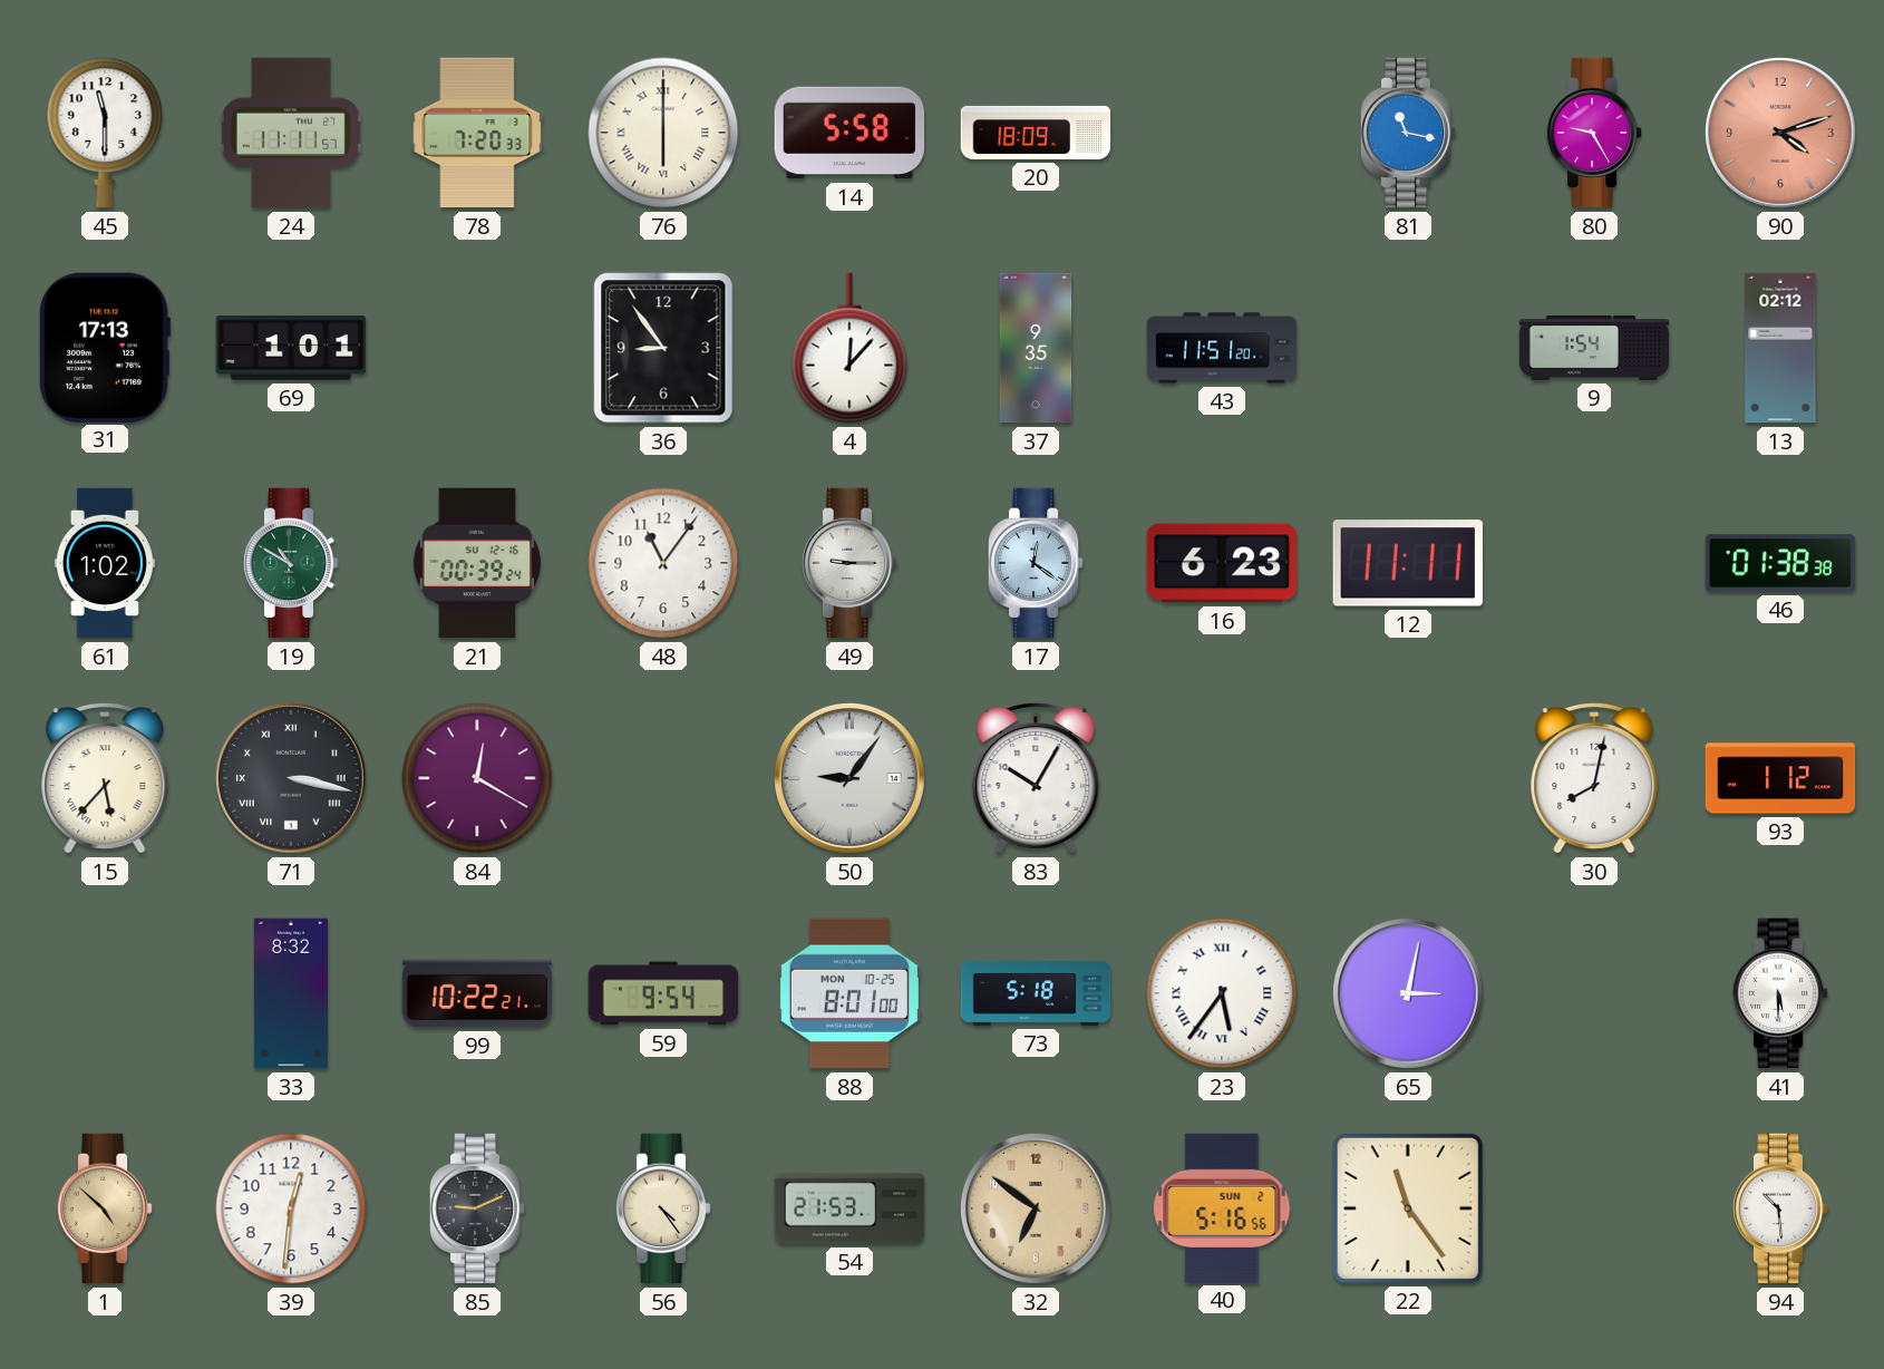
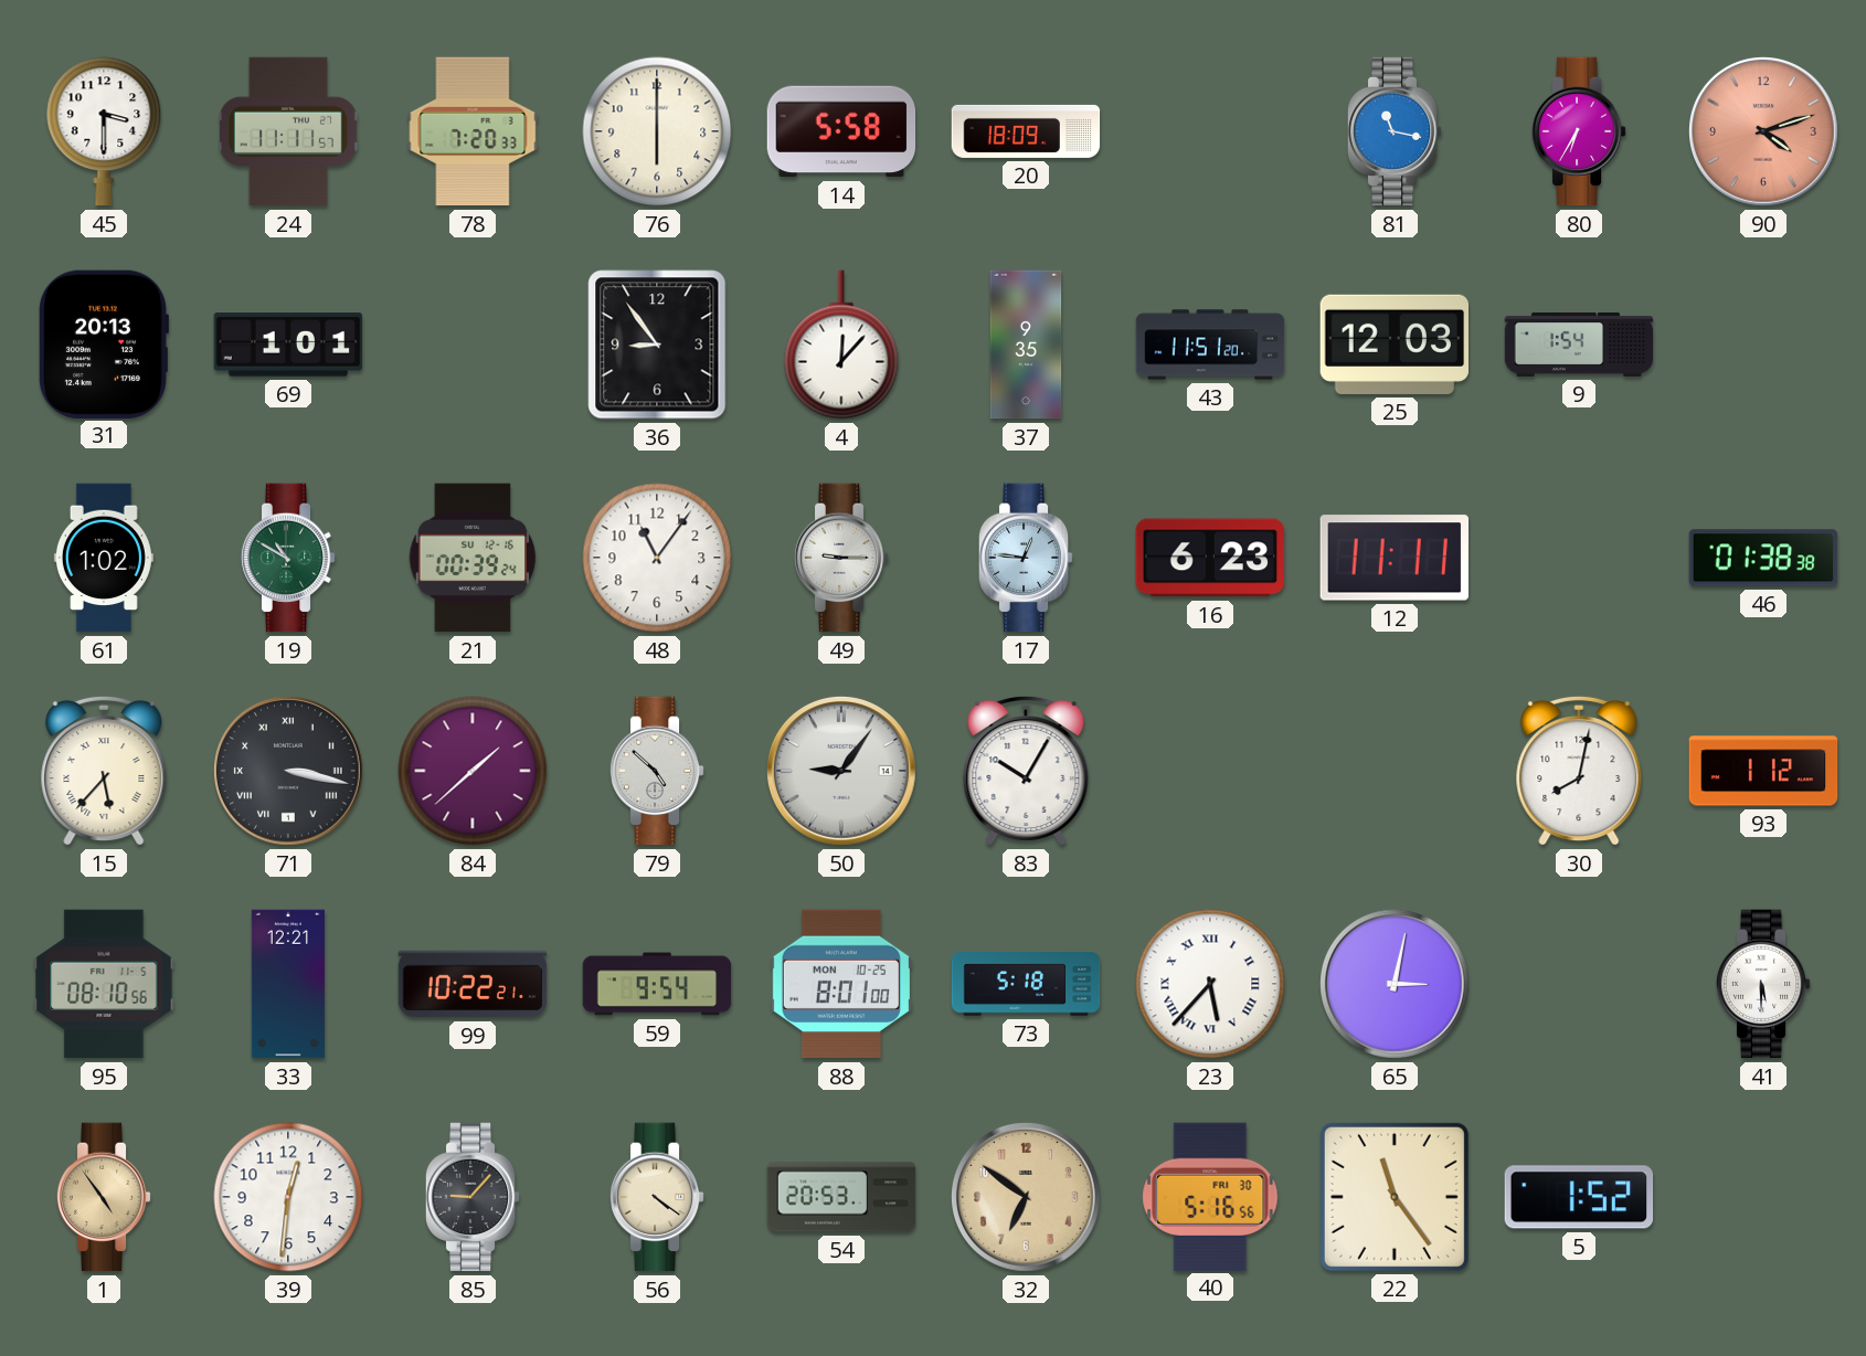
45: 11:30 -> 3:30 (104, 131)
76 numerals: Roman -> Arabic (657, 131)
80: 9:25 -> 6:35 (1579, 131)
31: 17:13 -> 20:13 (104, 343)
25: none -> 12:03 (1393, 345)
13: 02:12 -> none (1780, 348)
17: 12:21 -> 12:46 (1026, 558)
84: 12:20 -> 1:38 (473, 771)
79: none -> 4:52 (657, 771)
95: none -> 08:10 (104, 984)
33: 8:32 -> 12:21 (288, 984)
23: 5:36 -> 5:37 (1210, 984)
1: 4:52 -> 4:54 (104, 1197)
85: 9:11 -> 9:07 (473, 1197)
56: 4:24 -> 4:21 (657, 1197)
54: 21:53 -> 20:53 (841, 1197)
40 date: SUN 2 -> FRI 30 (1210, 1196)
5: none -> 1:52 (1579, 1197)
94: 10:29 -> none (1780, 1208)
